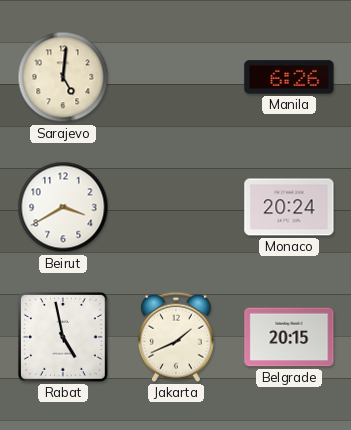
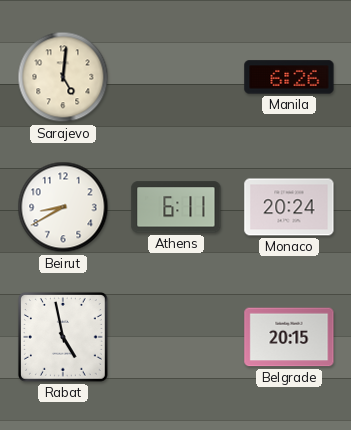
Beirut: 3:40 -> 8:40 (63, 207)
Athens: none -> 6:11 (176, 207)
Jakarta: 1:41 -> none (176, 337)
